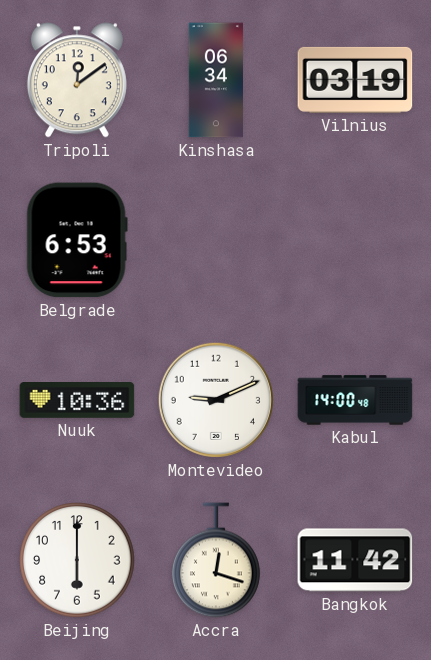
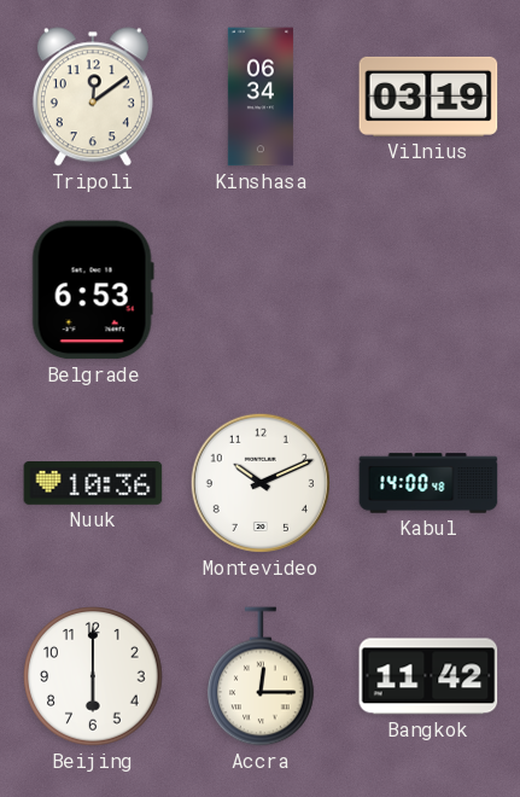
Montevideo: 9:11 -> 10:11 (261, 483)
Accra: 12:18 -> 12:15 (262, 676)
